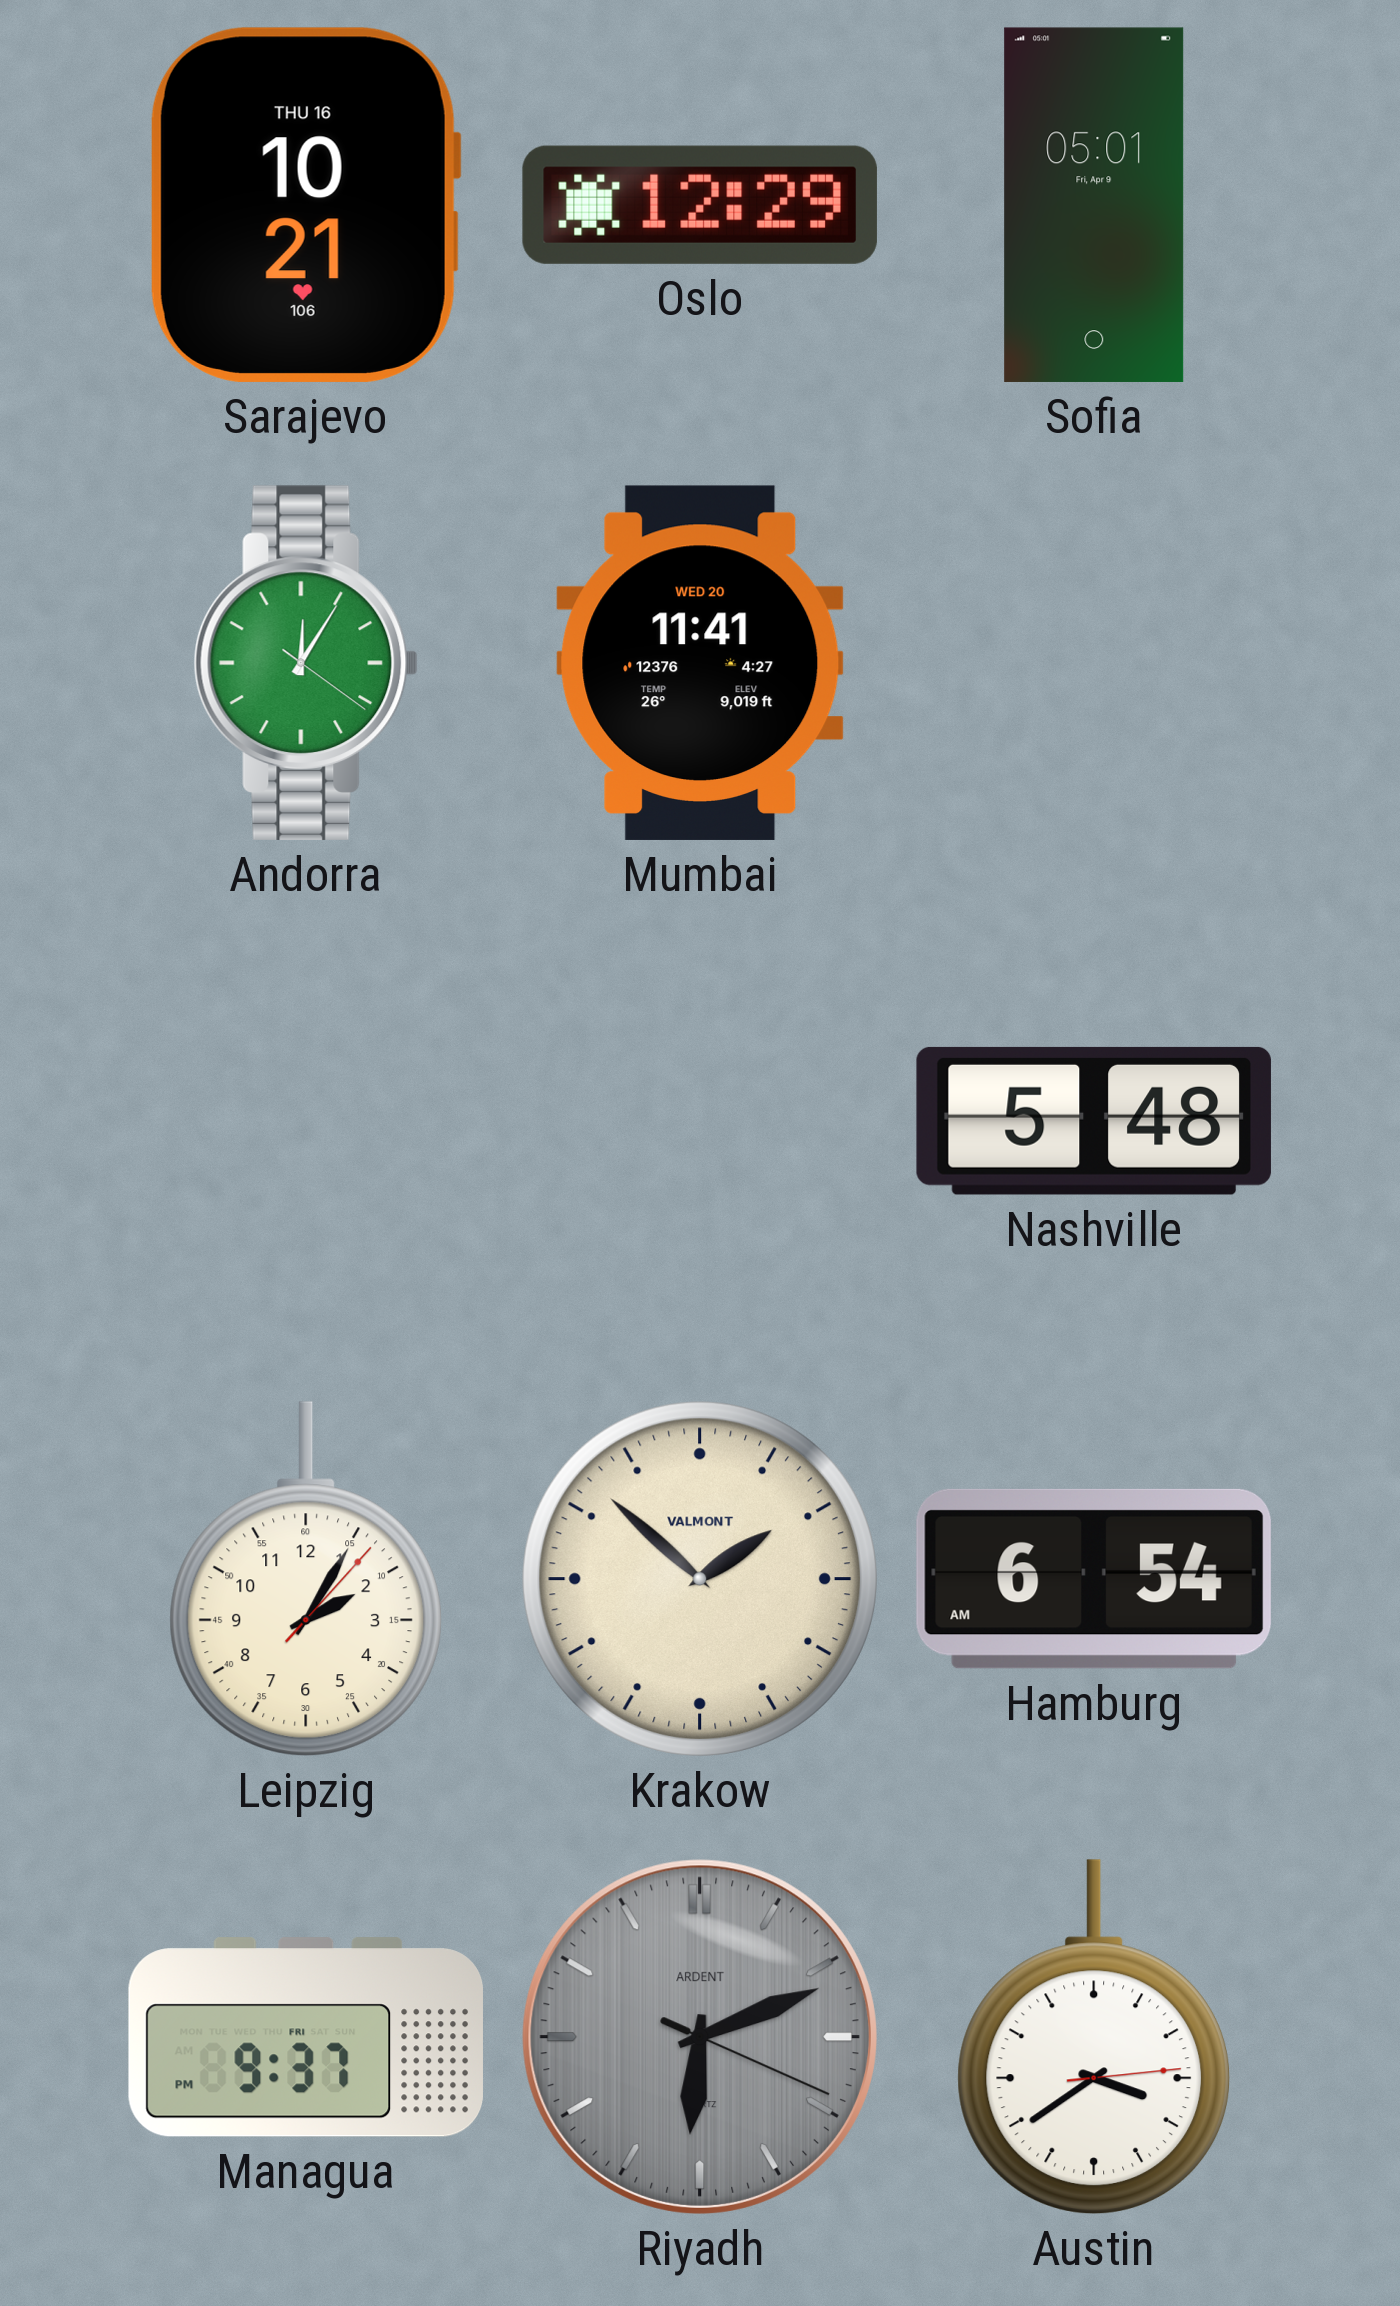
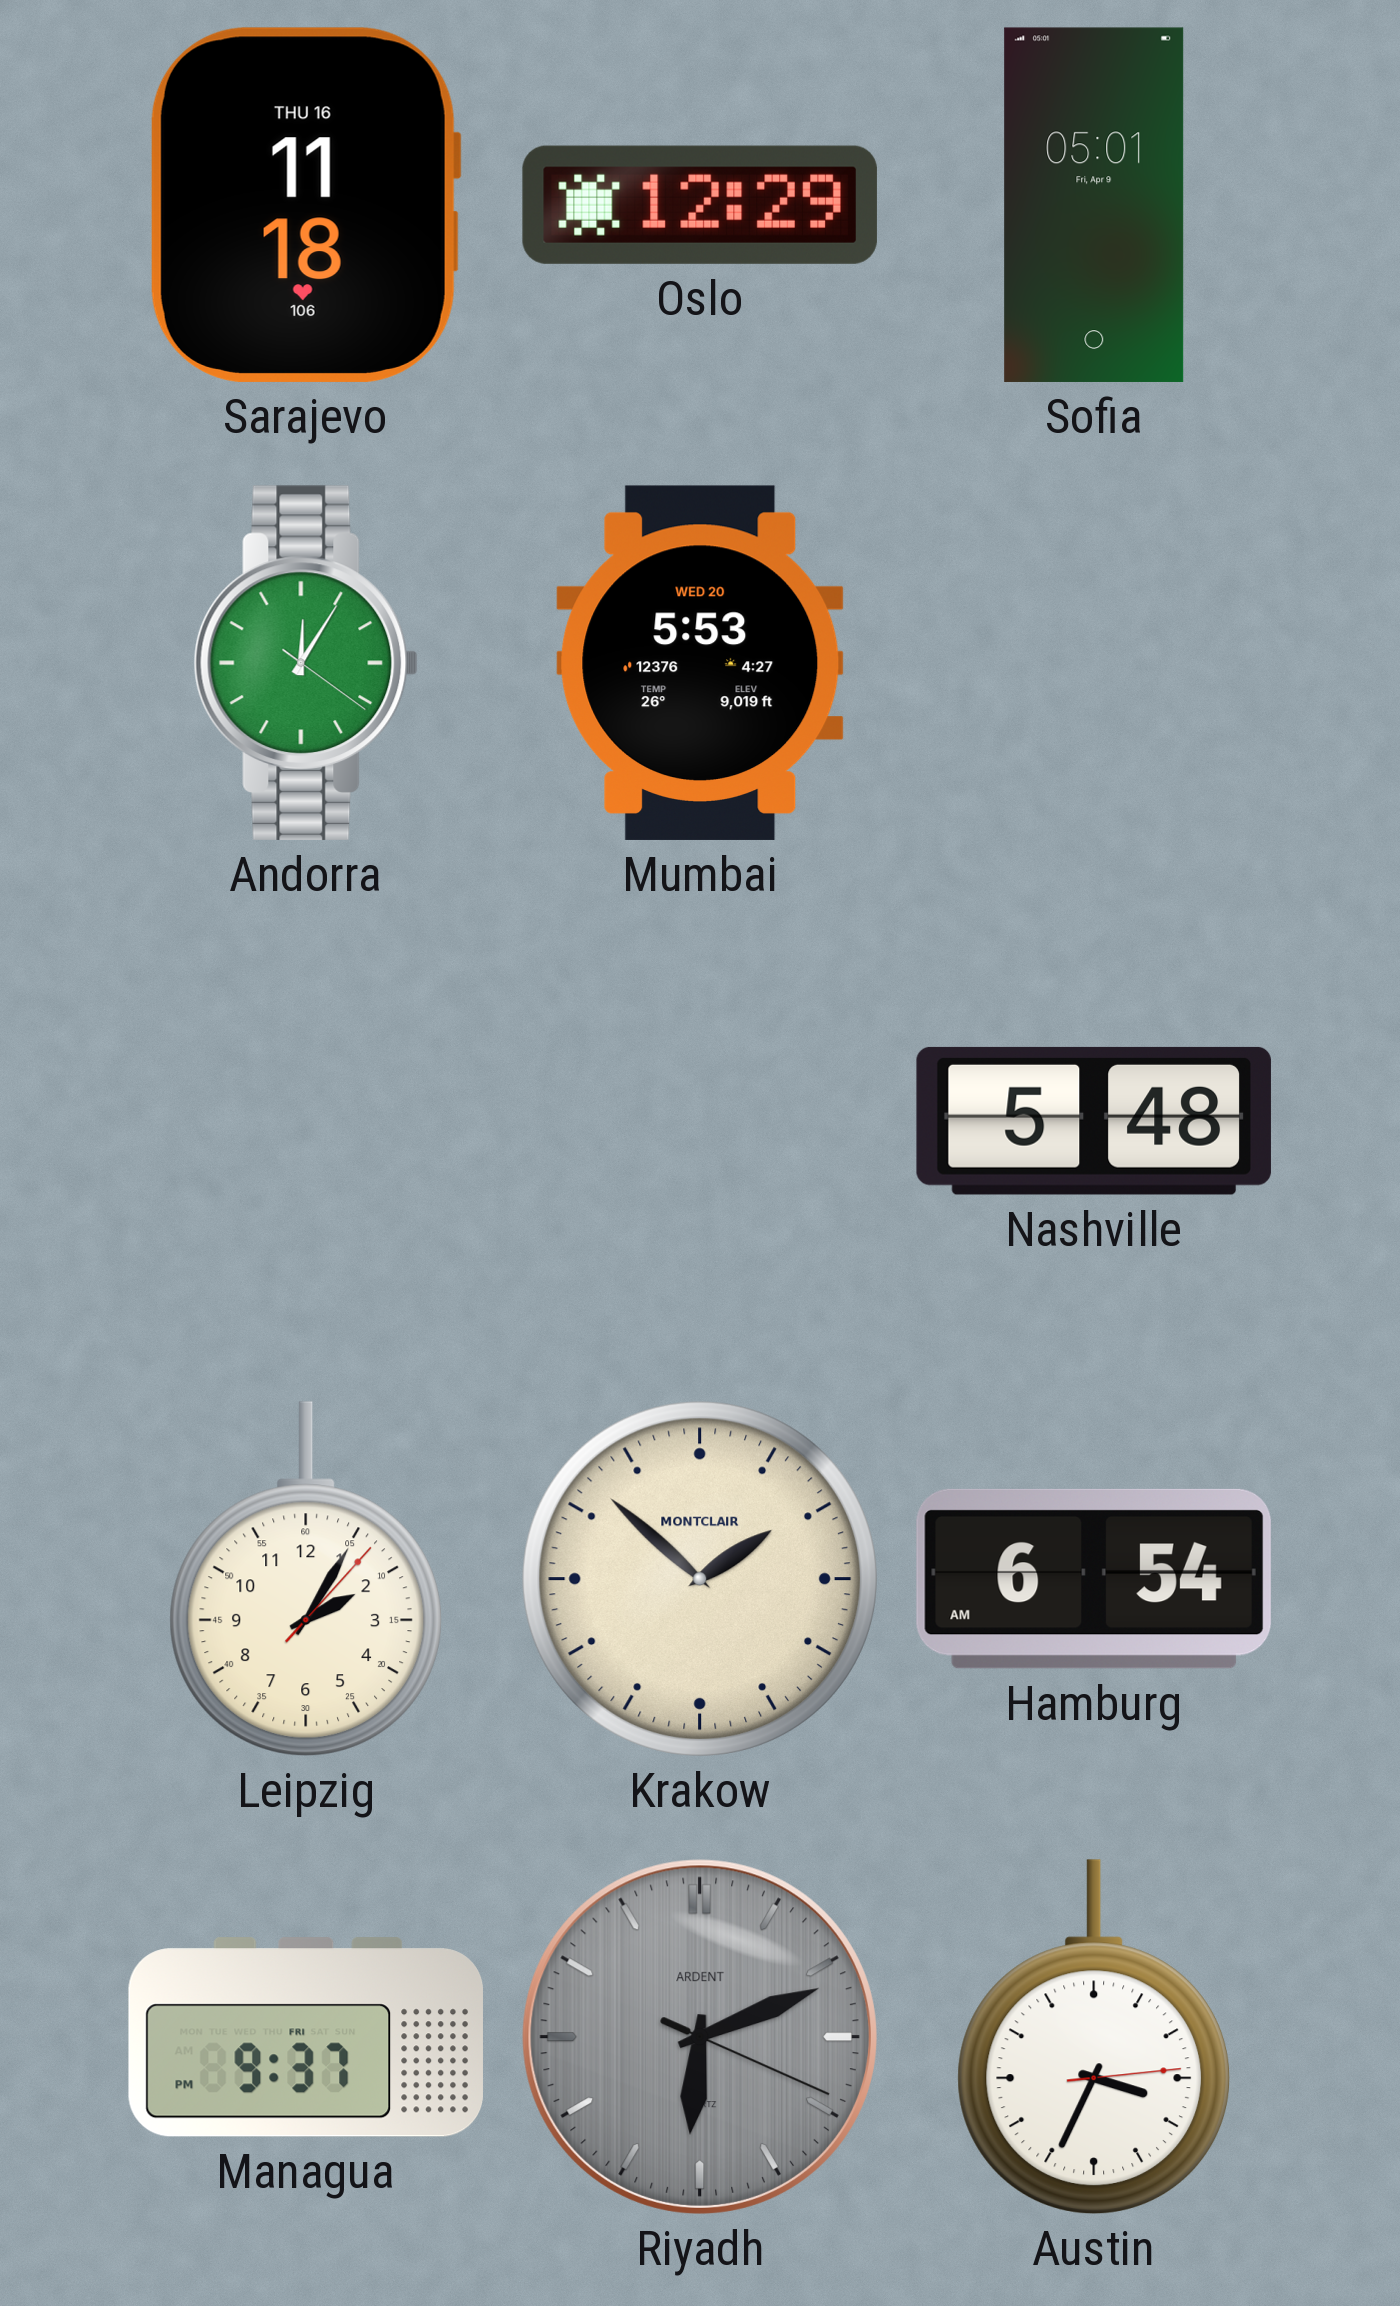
Sarajevo: 10:21 -> 11:18 (306, 205)
Mumbai: 11:41 -> 5:53 (700, 663)
Krakow brand: VALMONT -> MONTCLAIR (700, 1579)
Austin: 3:39 -> 3:34 (1094, 2037)
